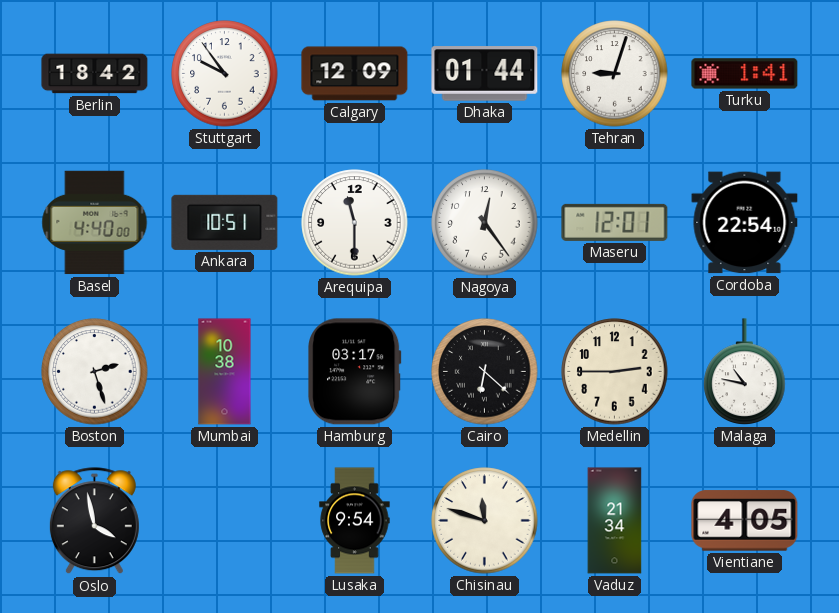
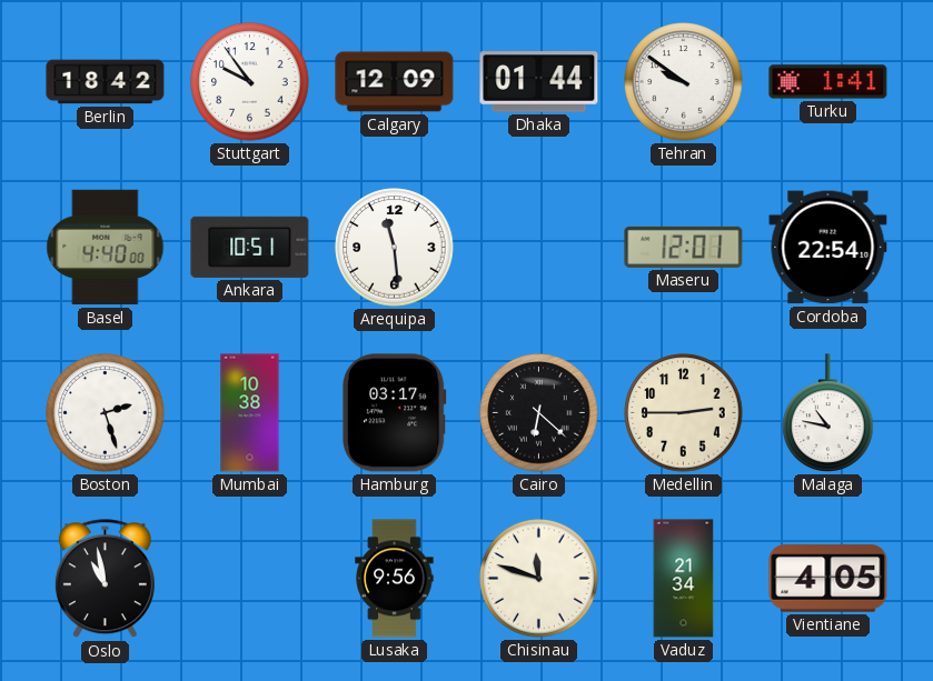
Tehran: 9:03 -> 9:51 (684, 82)
Arequipa: 11:30 -> 11:29 (395, 248)
Nagoya: 12:24 -> none (485, 223)
Oslo: 3:58 -> 10:58 (105, 579)
Lusaka: 9:54 -> 9:56 (395, 579)
